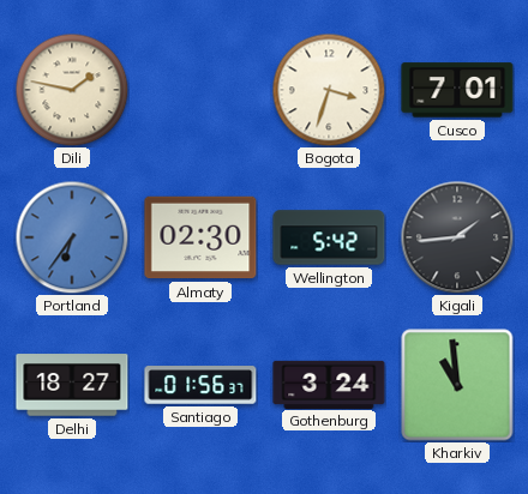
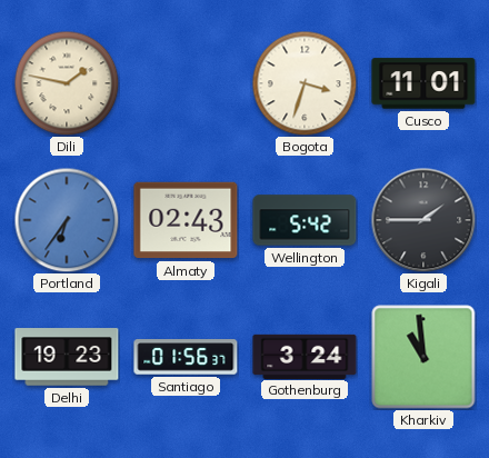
Cusco: 7:01 -> 11:01 (423, 83)
Almaty: 02:30 -> 02:43 (186, 220)
Kigali: 1:44 -> 1:45 (423, 220)
Delhi: 18:27 -> 19:23 (67, 357)
